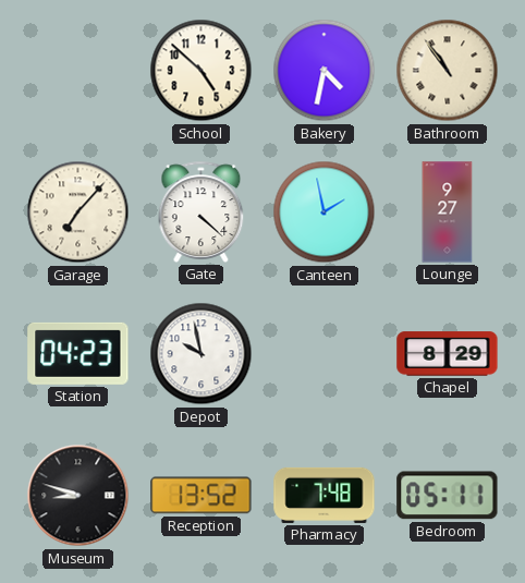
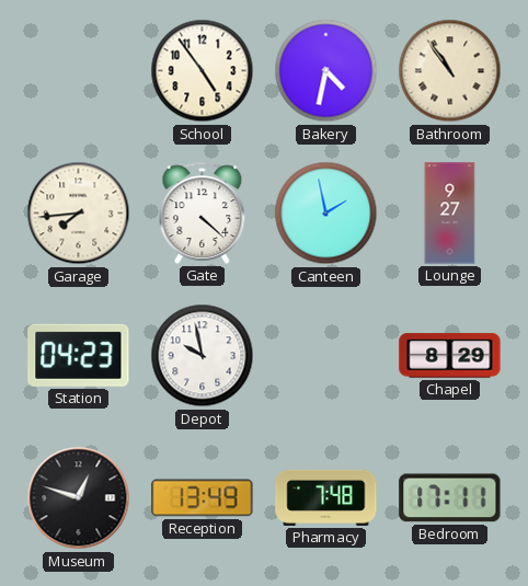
School: 4:52 -> 4:54 (203, 71)
Garage: 7:07 -> 7:44 (79, 214)
Museum: 8:48 -> 12:48 (79, 498)
Reception: 13:52 -> 13:49 (203, 498)
Bedroom: 05:11 -> 17:11 (450, 498)
